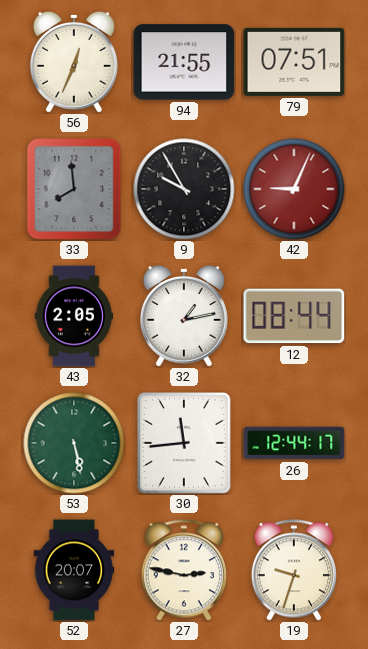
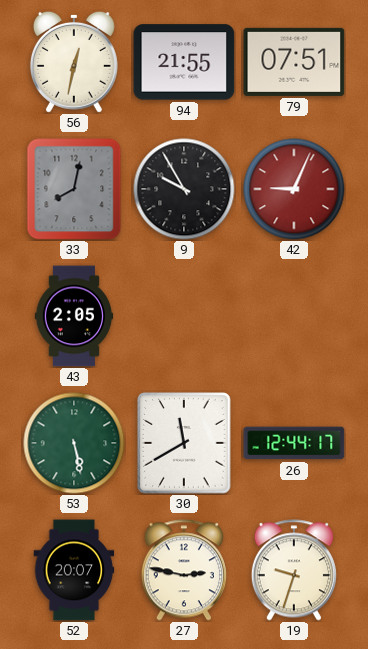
56: 12:34 -> 12:32 (74, 62)
33: 7:59 -> 8:02 (74, 189)
32: 1:13 -> none (184, 316)
12: 08:44 -> none (294, 316)
30: 11:44 -> 11:40 (184, 443)
